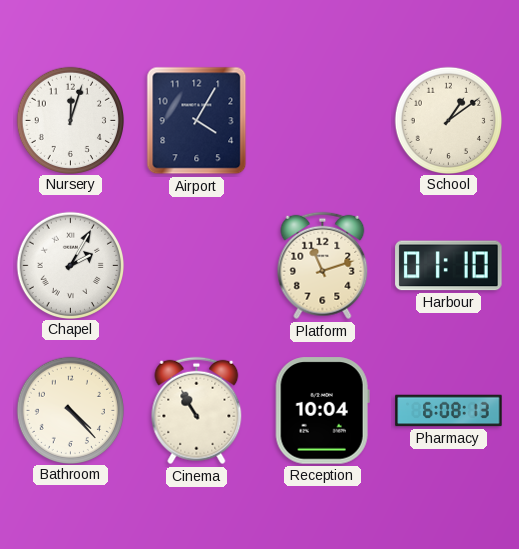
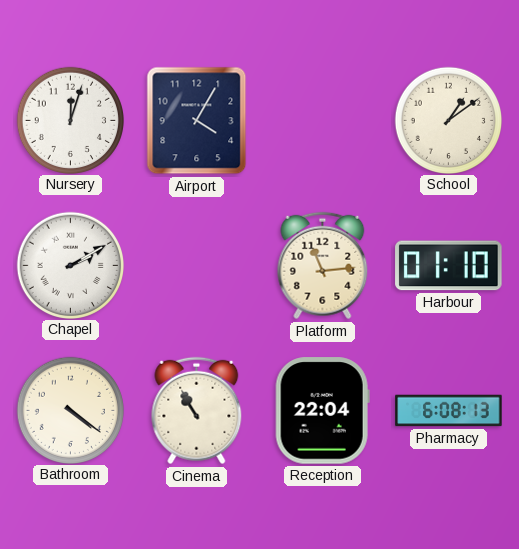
Chapel: 2:05 -> 2:10 (70, 265)
Platform: 11:12 -> 11:14 (323, 266)
Bathroom: 4:23 -> 4:21 (70, 410)
Reception: 10:04 -> 22:04 (322, 411)
